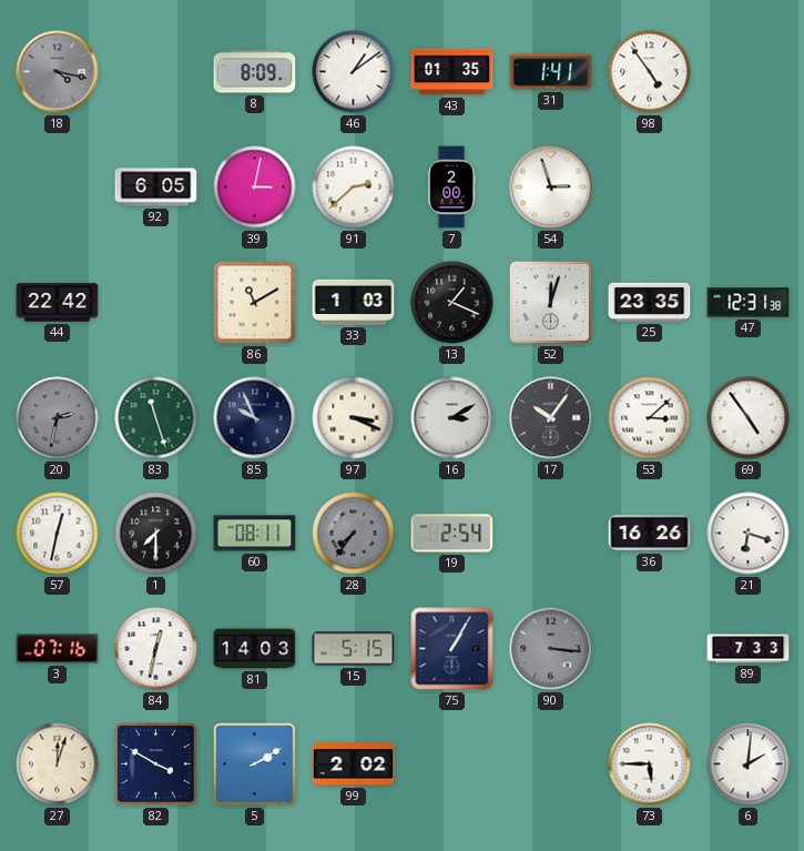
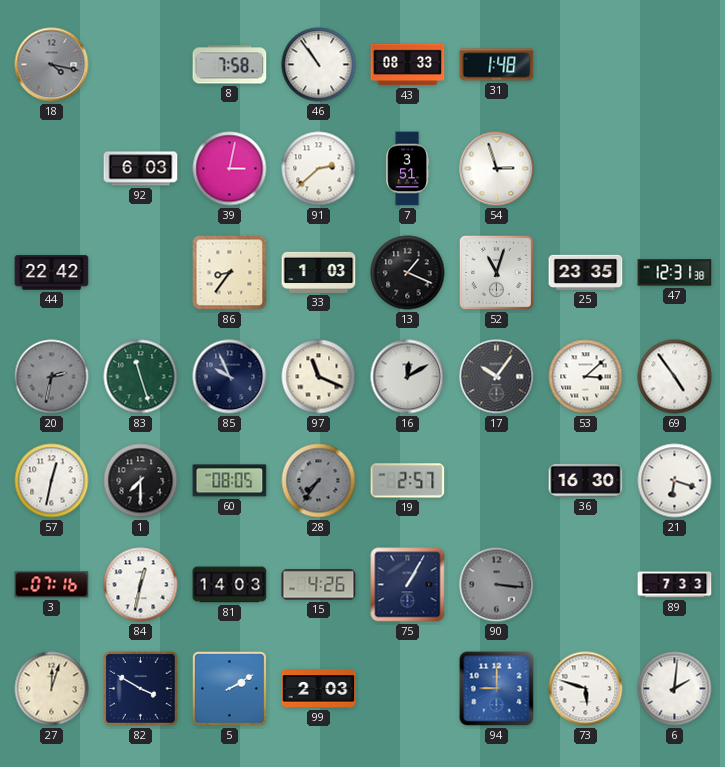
8: 8:09 -> 7:58 (230, 65)
46: 1:09 -> 10:54 (319, 65)
43: 01:35 -> 08:33 (408, 65)
31: 1:41 -> 1:48 (497, 65)
98: 4:54 -> none (650, 72)
92: 6:05 -> 6:03 (141, 169)
7: 2:00 -> 3:51 (408, 169)
86: 11:10 -> 8:36 (230, 273)
52: 12:03 -> 11:03 (496, 272)
97: 3:19 -> 11:19 (319, 377)
16: 3:10 -> 12:10 (408, 377)
60: 08:11 -> 08:05 (230, 481)
19: 2:54 -> 2:57 (408, 481)
36: 16:26 -> 16:30 (586, 480)
15: 5:15 -> 4:26 (319, 585)
99: 2:02 -> 2:03 (319, 689)
94: none -> 9:00 (497, 689)
73: 5:45 -> 5:48 (586, 689)
